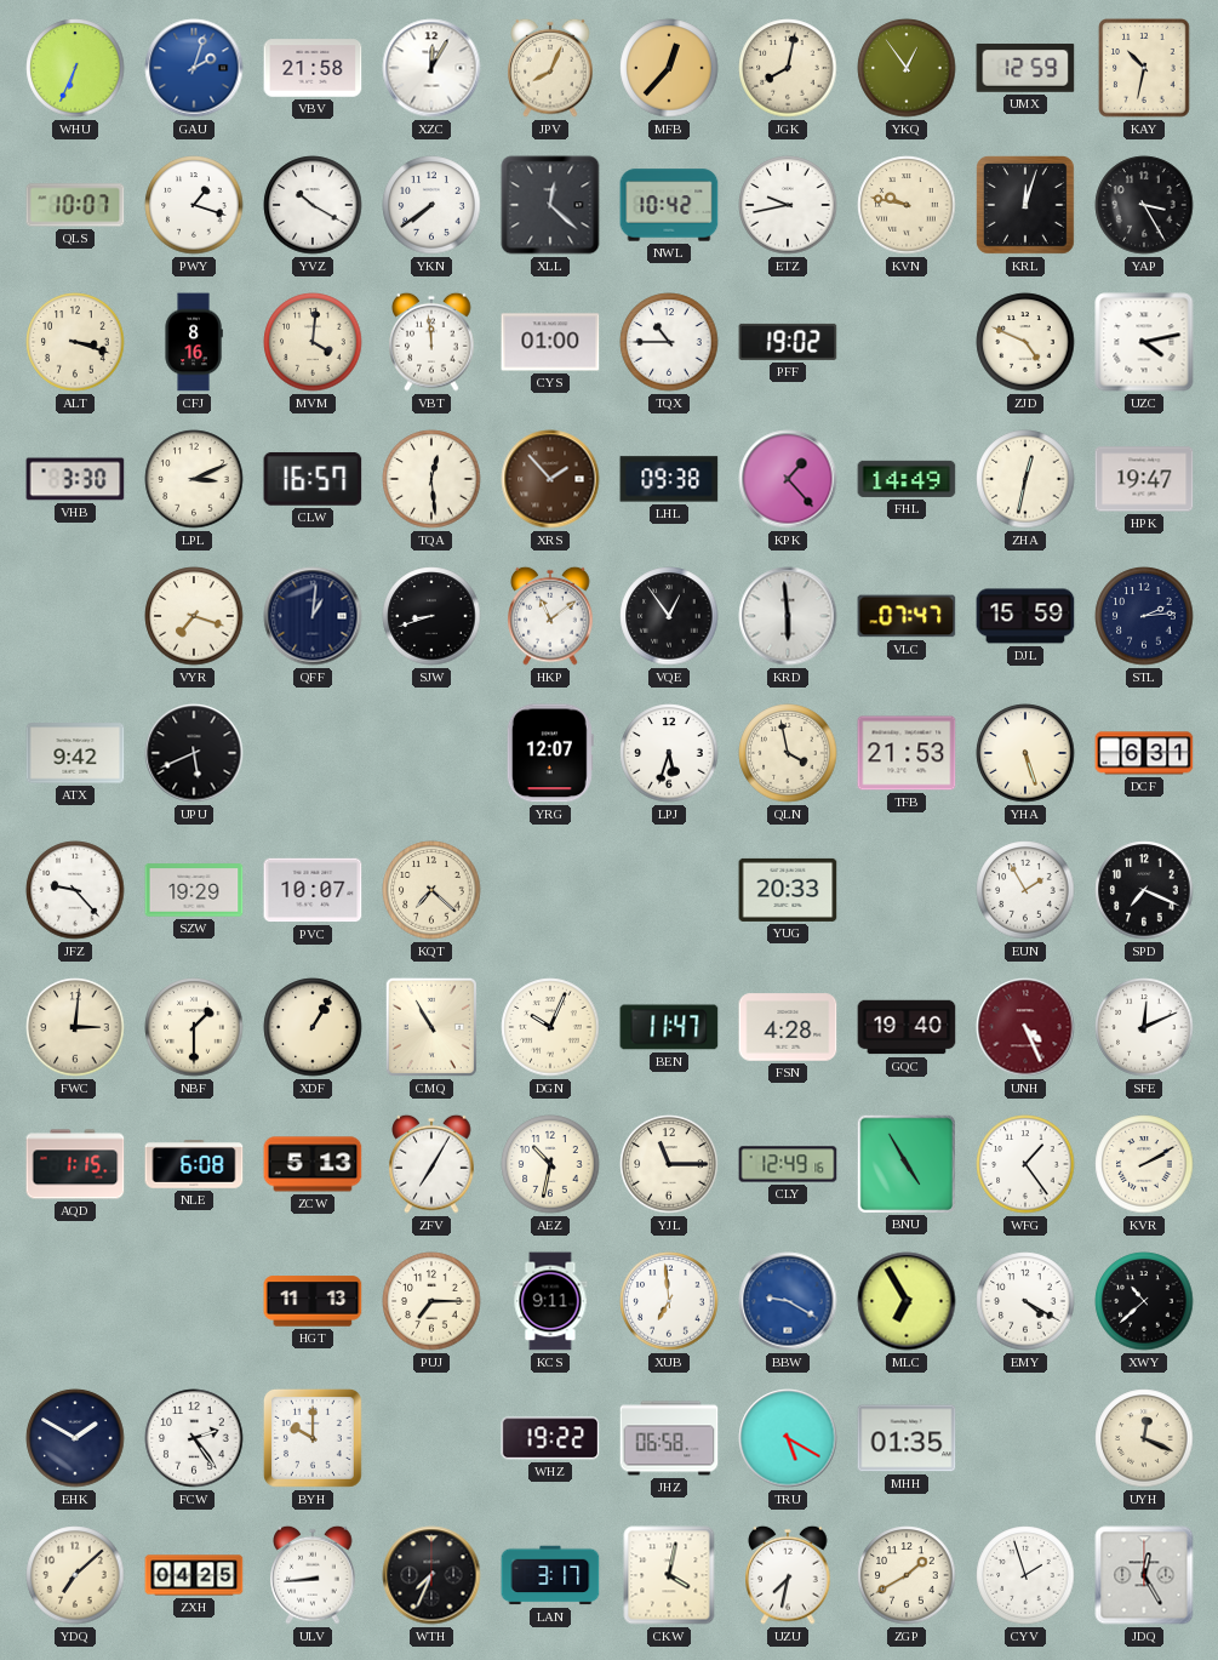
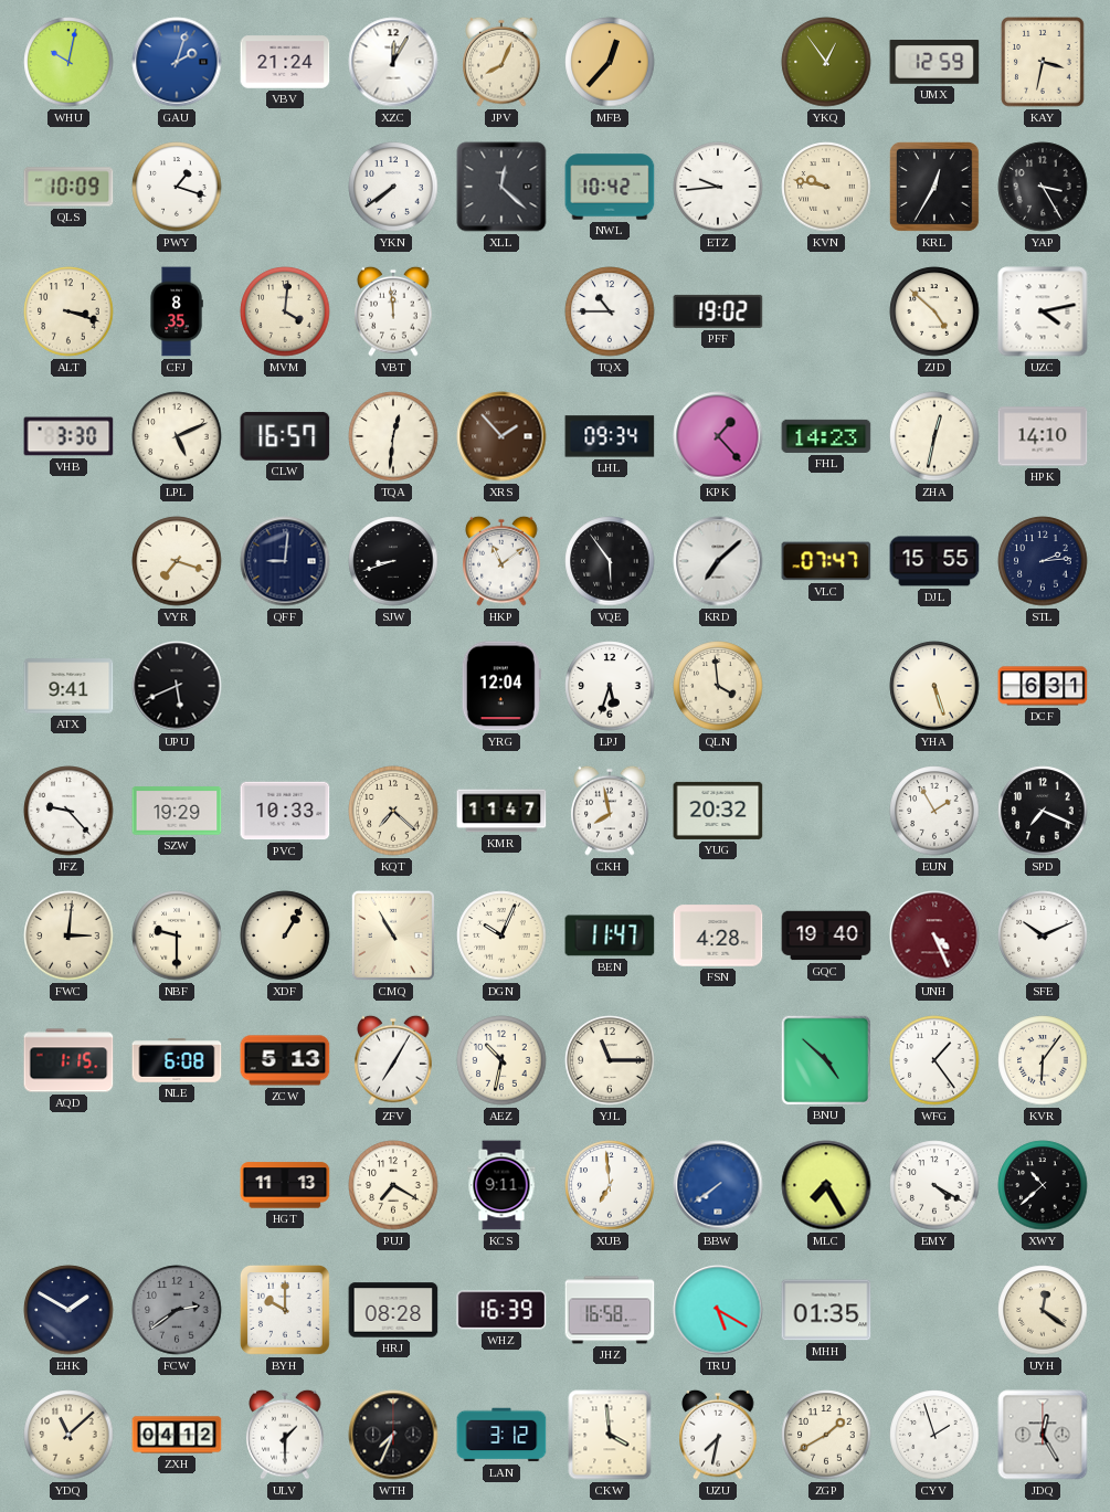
WHU: 6:34 -> 10:02 (68, 62)
VBV: 21:58 -> 21:24 (285, 62)
JGK: 8:02 -> none (788, 68)
KAY: 10:32 -> 3:32 (1043, 62)
QLS: 10:07 -> 10:09 (68, 187)
YVZ: 10:20 -> none (313, 205)
ETZ: 9:43 -> 9:44 (718, 187)
KRL: 12:03 -> 12:35 (934, 187)
CFJ: 8:16 -> 8:35 (177, 311)
CYS: 01:00 -> none (550, 342)
ZJD: 4:49 -> 4:52 (934, 311)
LPL: 3:11 -> 5:11 (177, 436)
TQA: 12:29 -> 12:31 (393, 436)
LHL: 09:38 -> 09:34 (610, 436)
FHL: 14:49 -> 14:23 (826, 436)
HPK: 19:47 -> 14:10 (1043, 436)
QFF: 1:01 -> 9:01 (285, 561)
VQE: 12:54 -> 5:54 (610, 561)
KRD: 5:59 -> 7:08 (718, 561)
DJL: 15:59 -> 15:55 (934, 561)
ATX: 9:42 -> 9:41 (68, 686)
YRG: 12:07 -> 12:04 (501, 686)
QLN: 3:58 -> 3:59 (718, 686)
TFB: 21:53 -> none (907, 753)
PVC: 10:07 -> 10:33 (285, 811)
KMR: none -> 11:47 (501, 811)
CKH: none -> 7:58 (610, 811)
YUG: 20:33 -> 20:32 (718, 811)
NBF: 1:30 -> 9:30 (177, 935)
SFE: 12:11 -> 10:11 (1043, 935)
CLY: 12:49 -> none (788, 1164)
BNU: 4:55 -> 4:52 (825, 1059)
KVR: 2:10 -> 6:06 (1043, 1060)
PUJ: 7:15 -> 7:20 (393, 1185)
BBW: 9:20 -> 7:39 (718, 1185)
MLC: 6:55 -> 7:25 (826, 1185)
FCW: 2:24 -> 2:39 (177, 1310)
FCW dial: white -> grey (177, 1310)
HRJ: none -> 08:28 (393, 1310)
WHZ: 19:22 -> 16:39 (501, 1310)
JHZ: 06:58 -> 16:58 (610, 1310)
UYH: 12:19 -> 12:21 (1043, 1310)
YDQ: 7:08 -> 11:08 (68, 1435)
ZXH: 04:25 -> 04:12 (177, 1435)
ULV: 8:44 -> 1:30 (285, 1435)
LAN: 3:17 -> 3:12 (501, 1435)
CKW: 4:02 -> 3:59 (610, 1435)
